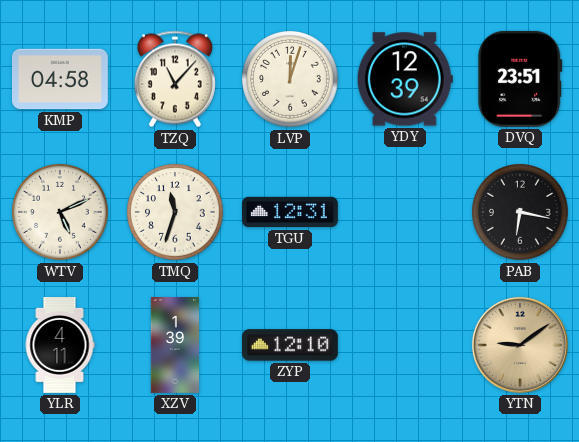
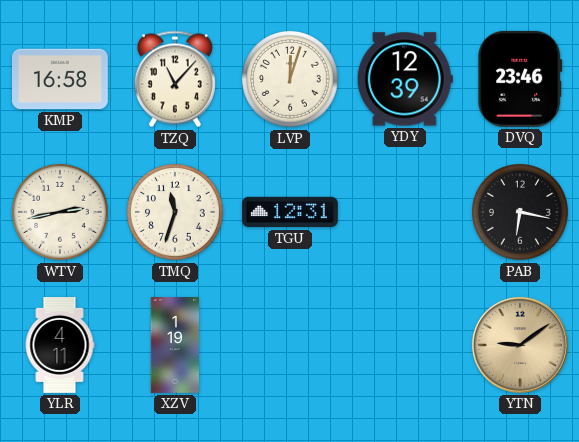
KMP: 04:58 -> 16:58 (60, 79)
DVQ: 23:51 -> 23:46 (520, 79)
WTV: 5:11 -> 2:43 (61, 213)
XZV: 1:39 -> 1:19 (174, 346)
ZYP: 12:10 -> none (290, 345)
